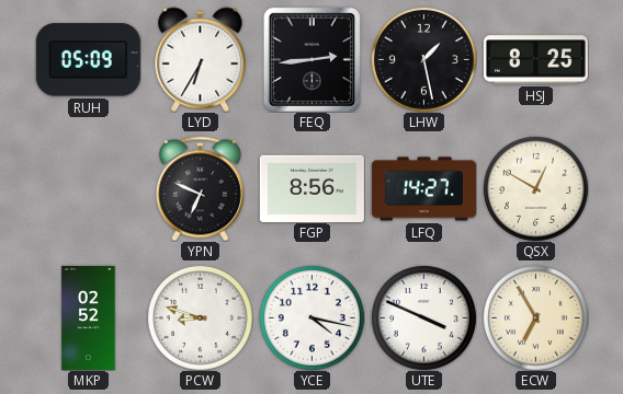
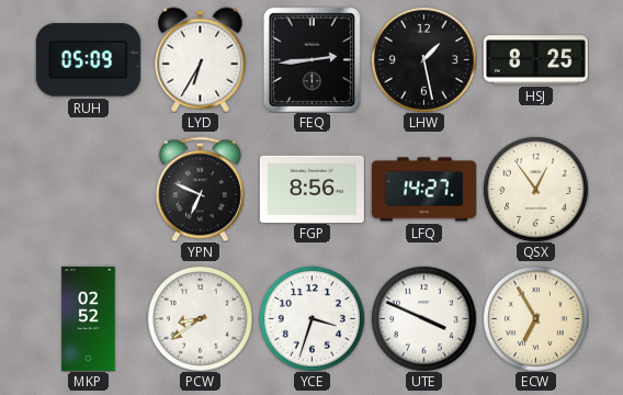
QSX: 12:50 -> 12:54 (535, 189)
PCW: 8:48 -> 8:39 (200, 318)
YCE: 4:17 -> 3:33 (311, 318)
